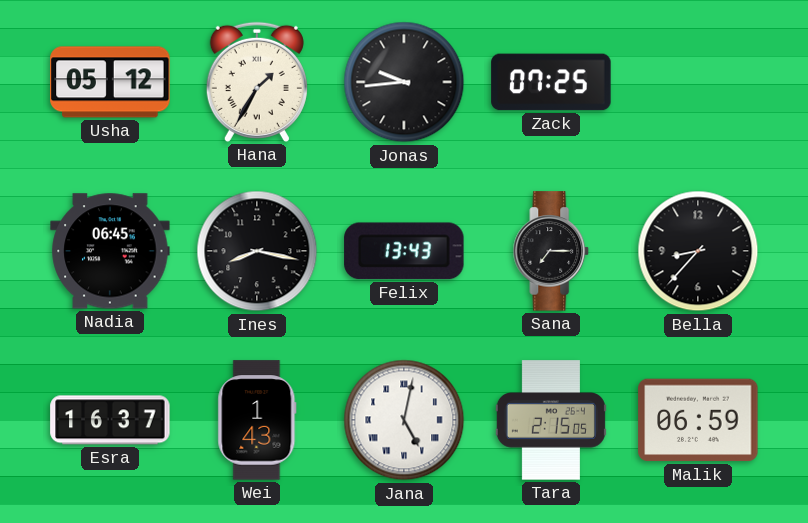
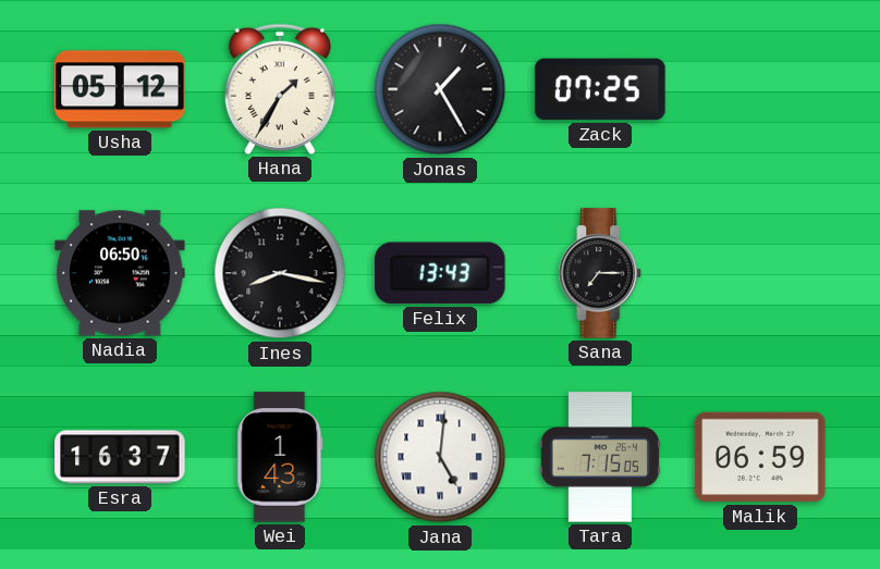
Jonas: 9:44 -> 1:25 (440, 89)
Nadia: 06:45 -> 06:50 (120, 273)
Bella: 8:37 -> none (698, 251)
Jana: 5:02 -> 5:01 (440, 457)
Tara: 2:15 -> 7:15 (600, 457)
